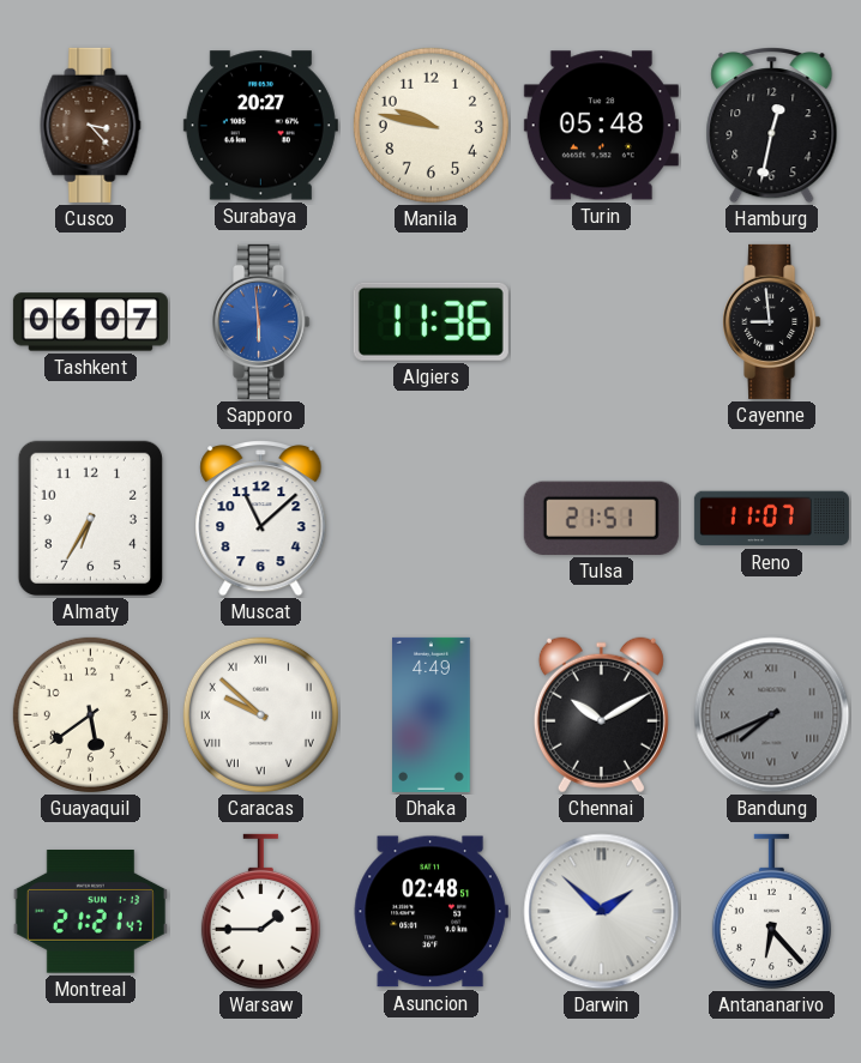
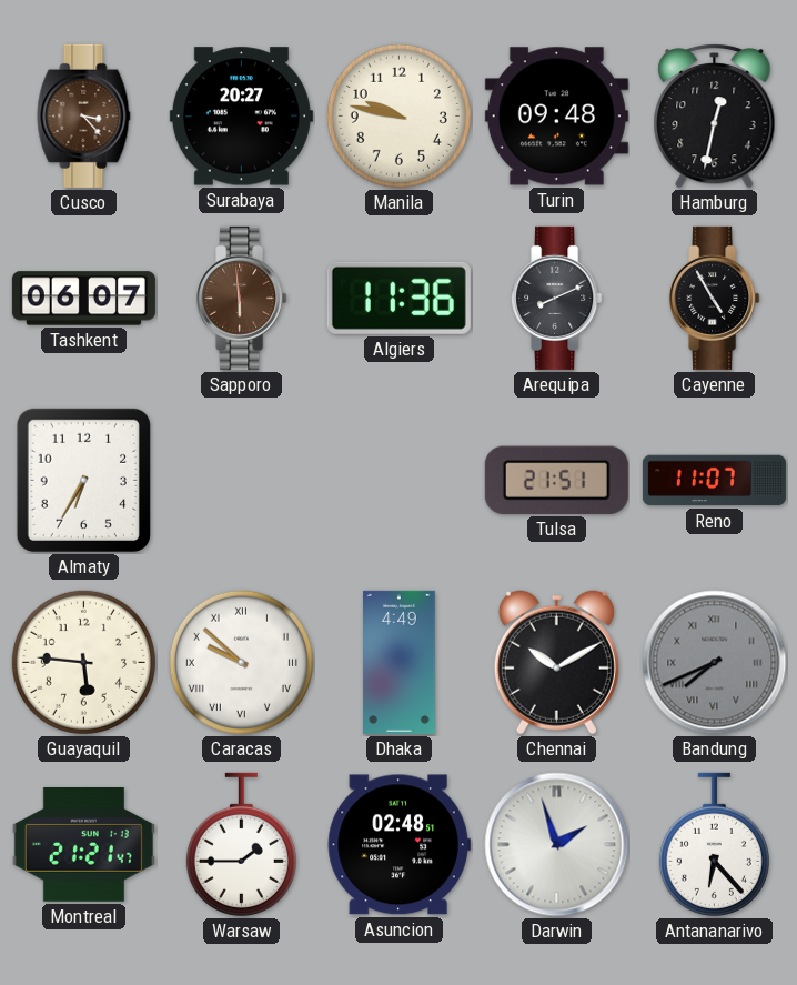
Turin: 05:48 -> 09:48 (556, 117)
Sapporo dial: blue -> brown (242, 298)
Arequipa: none -> 8:11 (557, 298)
Cayenne: 8:59 -> 4:55 (715, 298)
Muscat: 11:08 -> none (261, 519)
Guayaquil: 5:39 -> 5:46 (83, 662)
Darwin: 1:52 -> 1:57 (557, 845)
